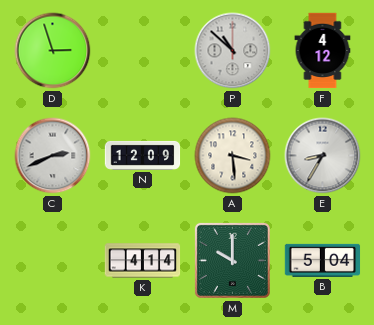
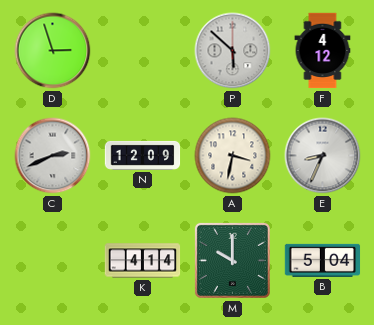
P: 10:52 -> 5:52 (233, 51)
A: 3:29 -> 3:32 (233, 156)
E: 8:35 -> 8:34 (323, 156)
